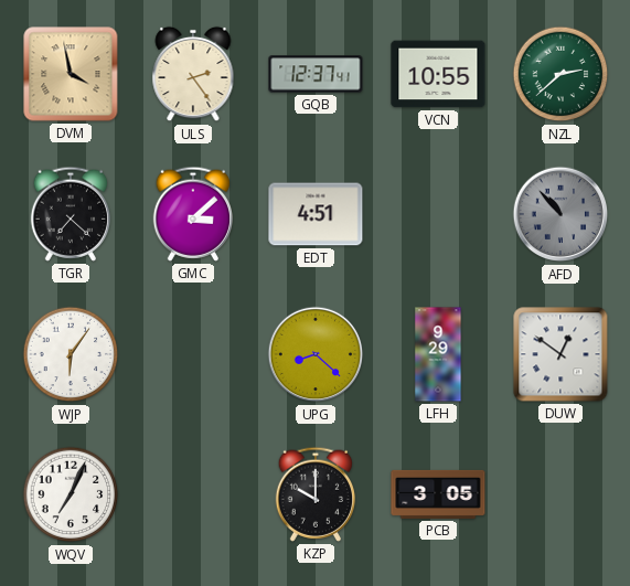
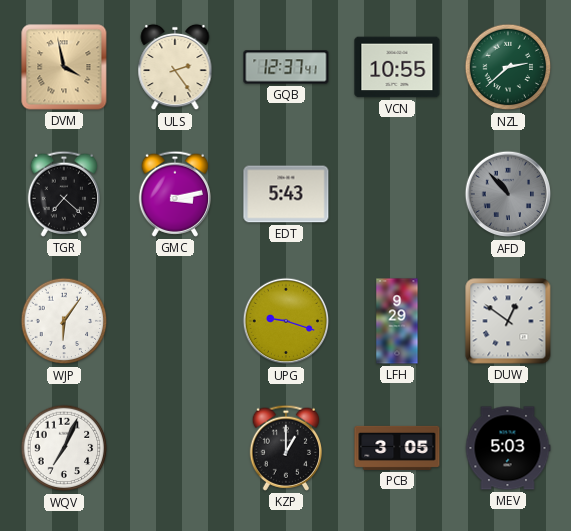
GMC: 3:08 -> 3:13 (174, 194)
EDT: 4:51 -> 5:43 (286, 194)
UPG: 8:22 -> 9:18 (286, 321)
KZP: 10:00 -> 1:00 (285, 448)
MEV: none -> 5:03 (508, 448)
